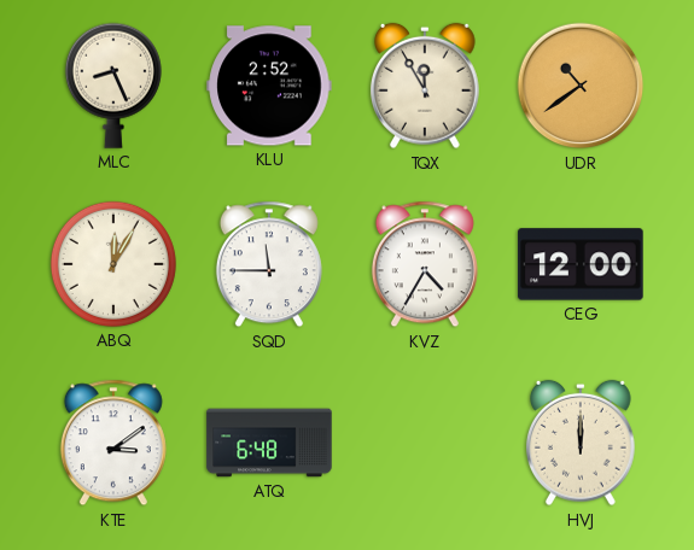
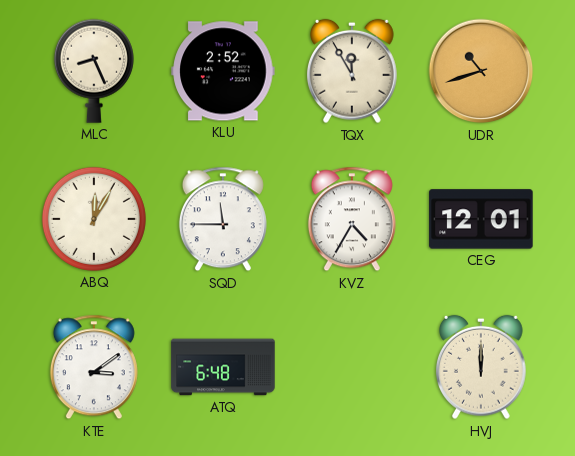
UDR: 10:39 -> 10:42 (481, 71)
CEG: 12:00 -> 12:01 (481, 219)
